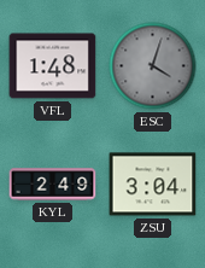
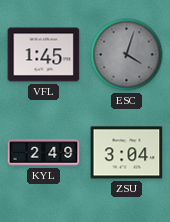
VFL: 1:48 -> 1:45 (44, 55)
